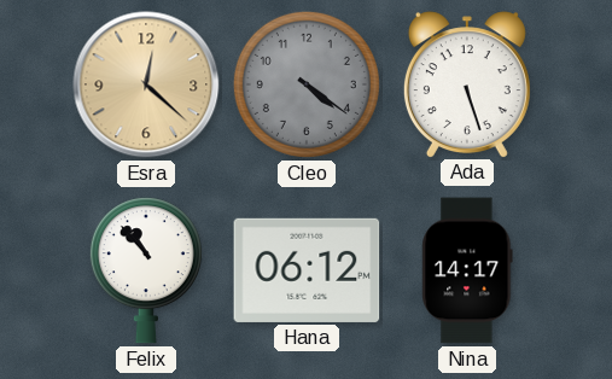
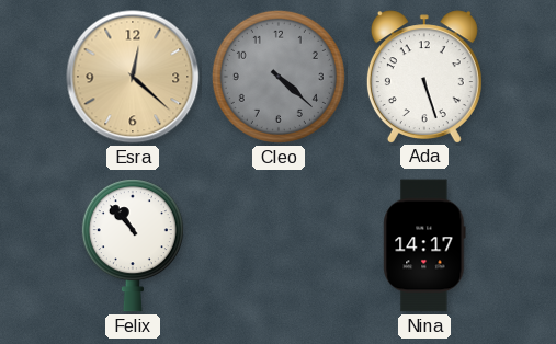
Cleo: 4:21 -> 4:22 (279, 77)
Hana: 06:12 -> none (307, 270)
